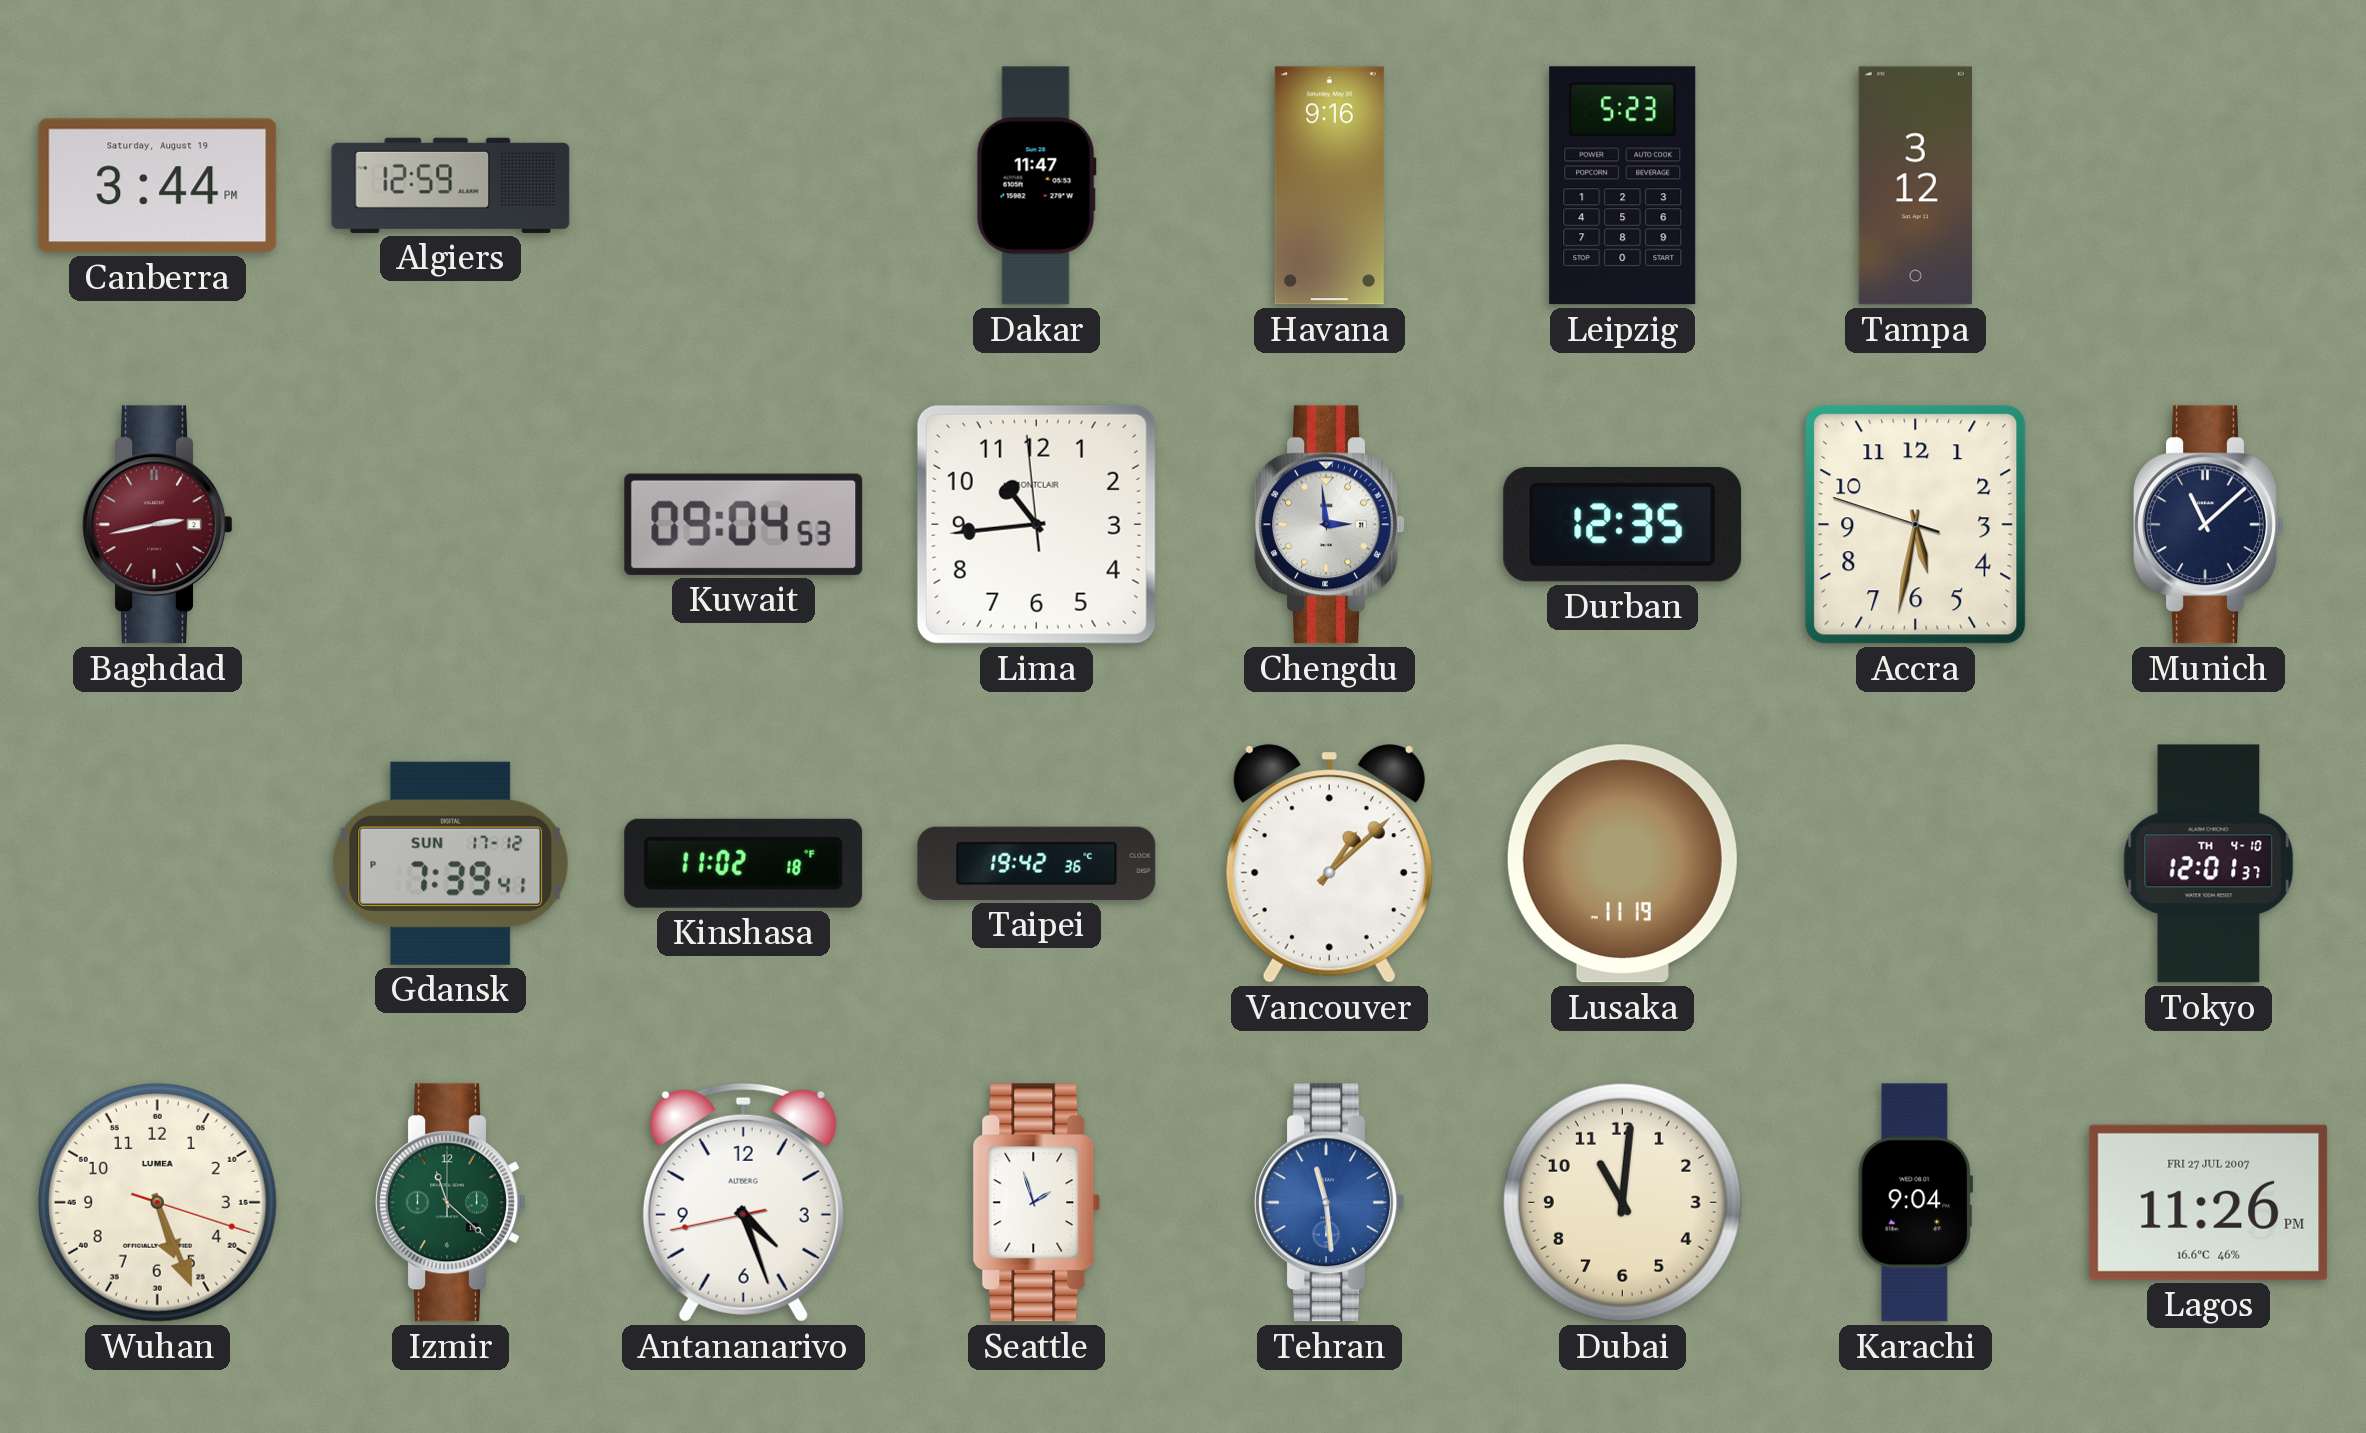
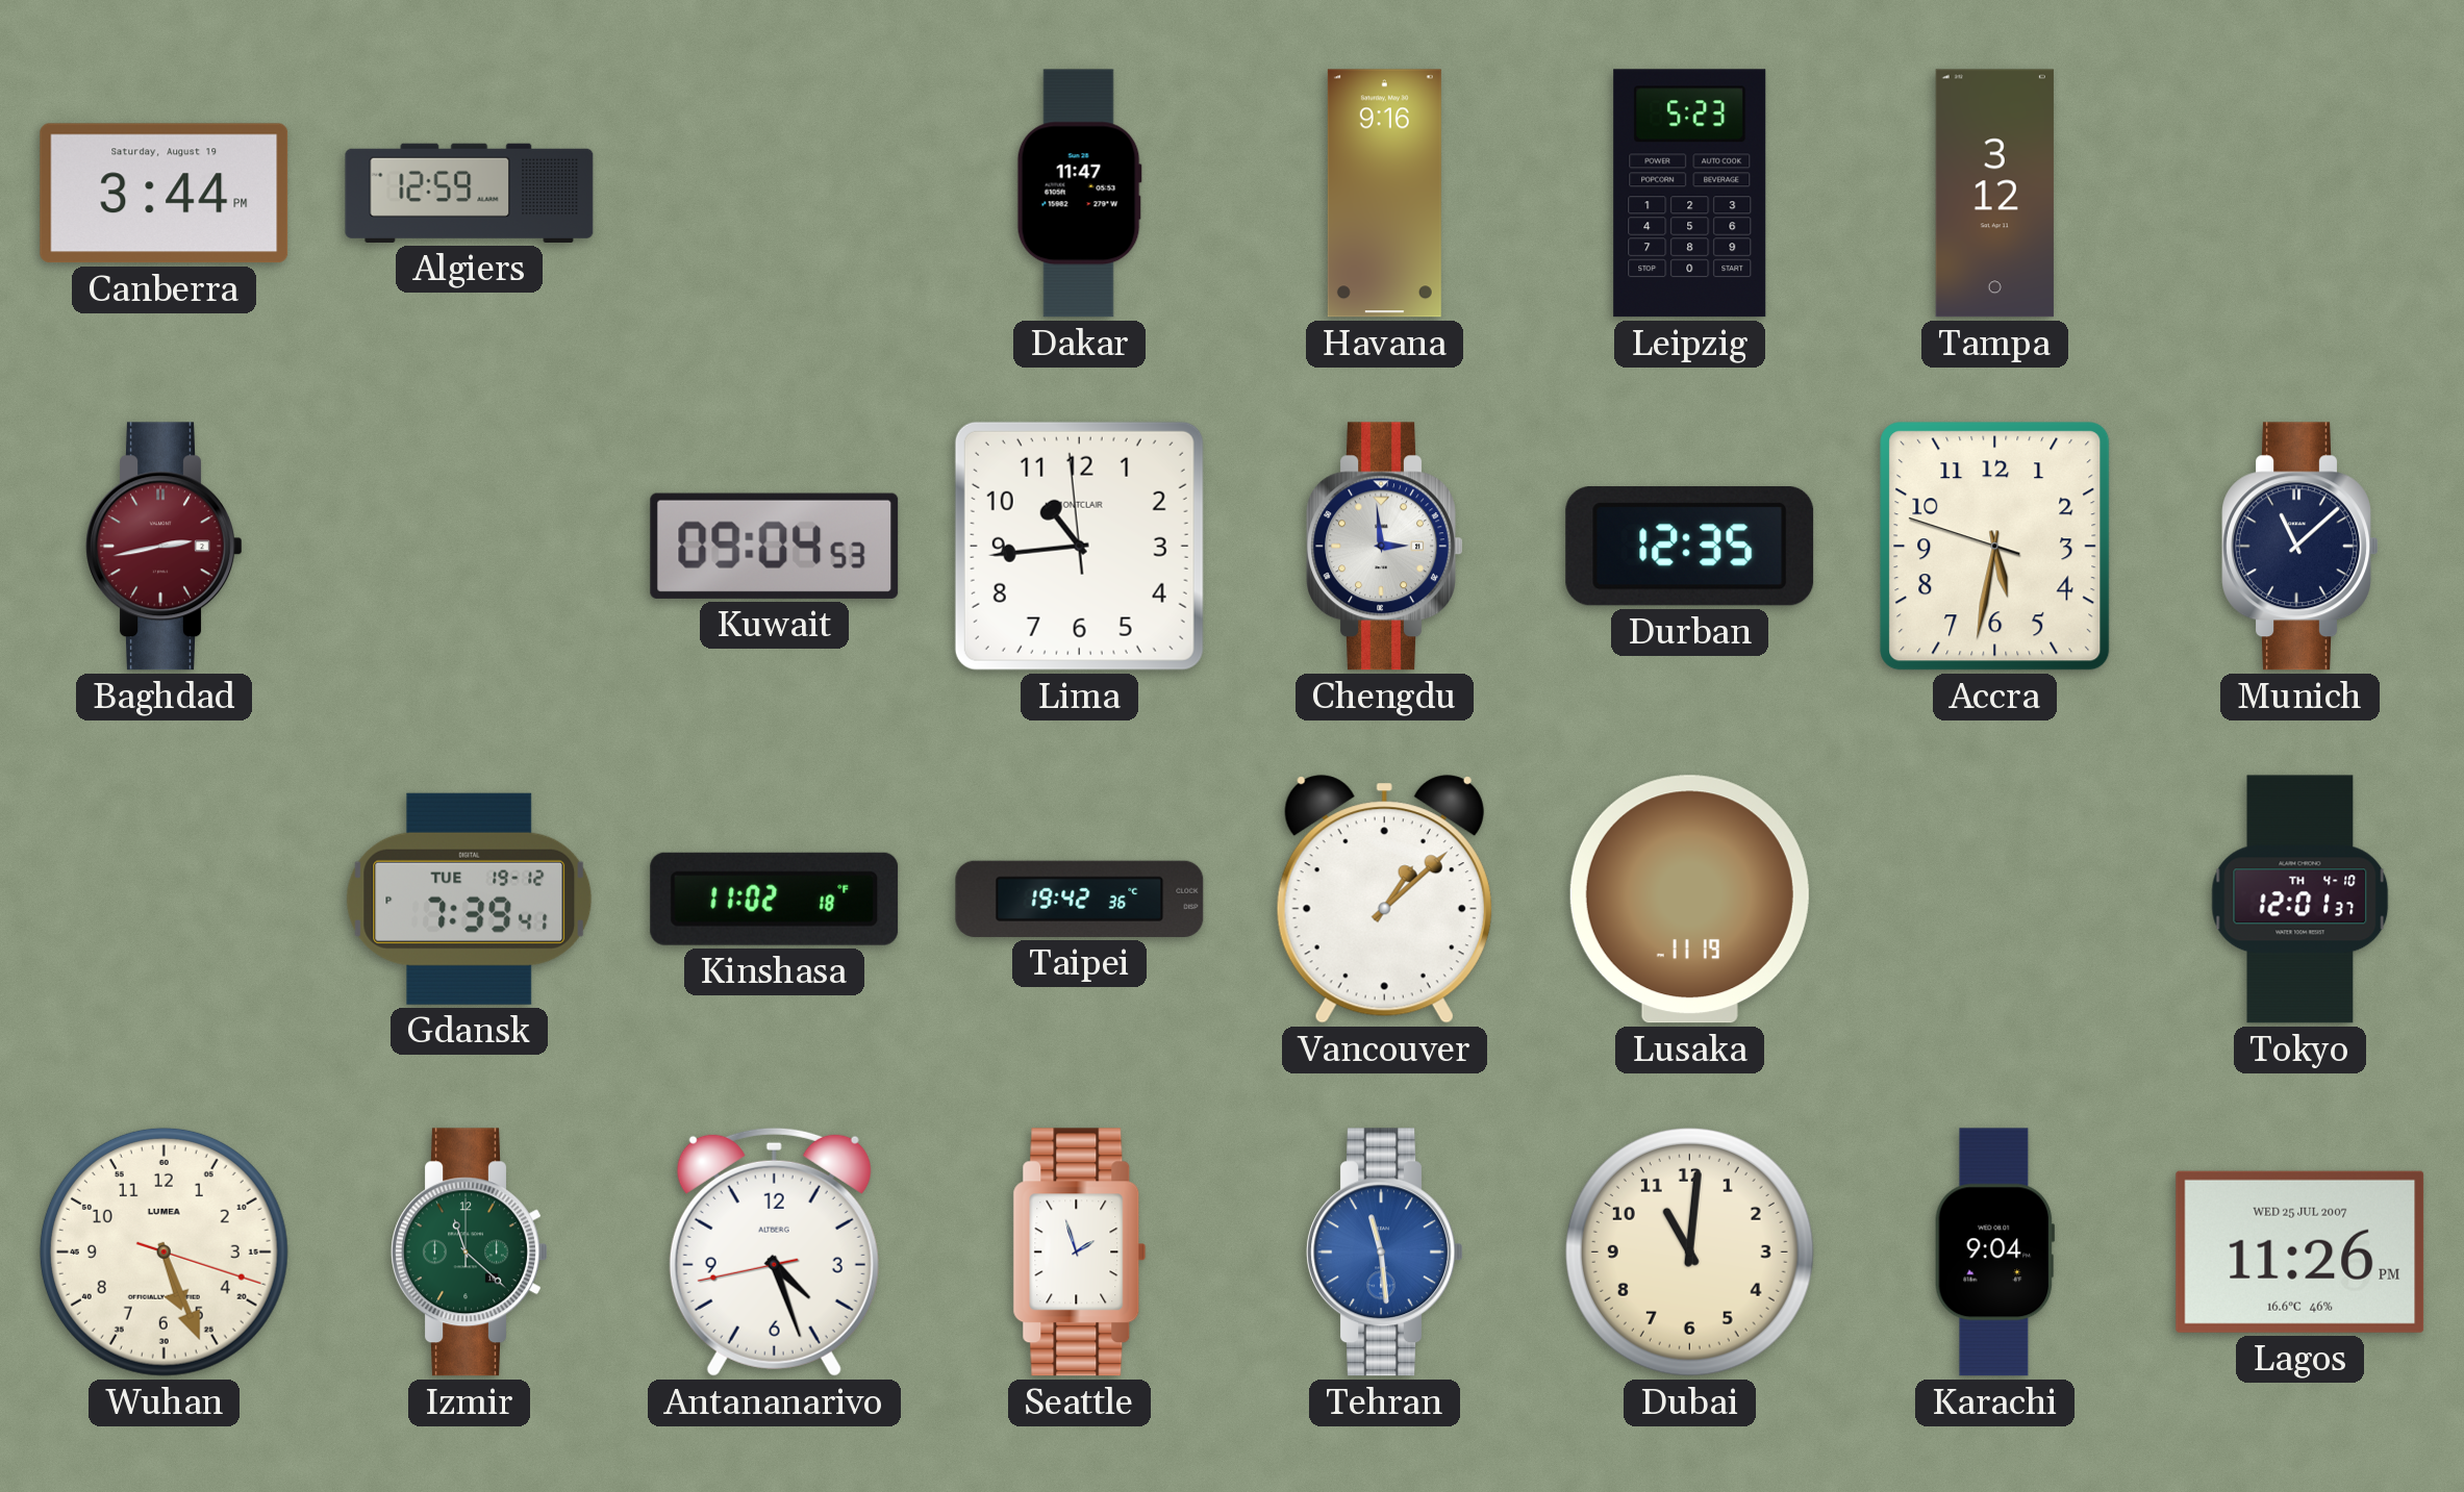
Gdansk date: SUN 17-12 -> TUE 19-12 (470, 899)
Lagos date: FRI 27 JUL 2007 -> WED 25 JUL 2007 (2300, 1251)
